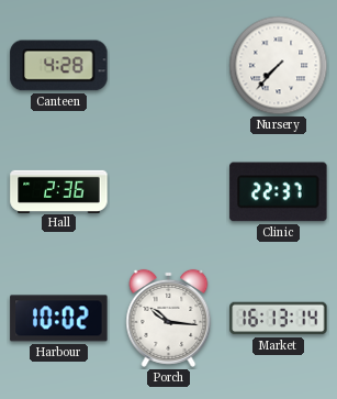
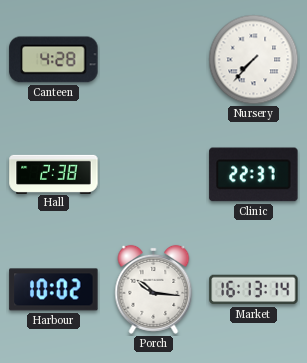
Hall: 2:36 -> 2:38 (54, 174)
